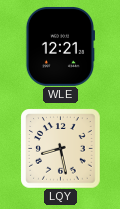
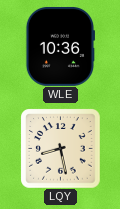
WLE: 12:21 -> 10:36 (59, 46)
